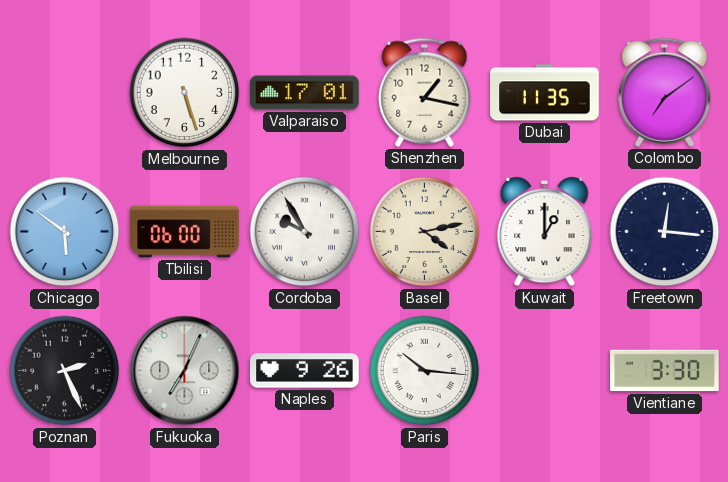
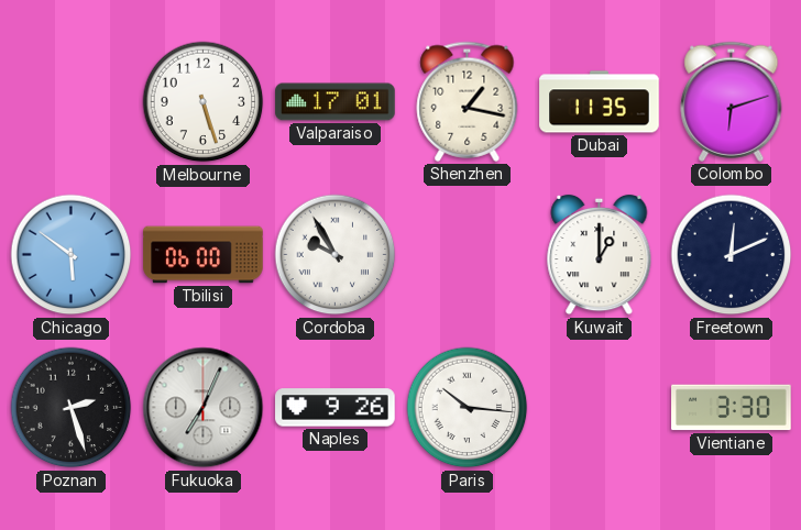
Colombo: 7:09 -> 6:12 (732, 101)
Basel: 4:13 -> none (425, 232)
Freetown: 12:16 -> 12:11 (732, 255)
Poznan: 2:26 -> 2:27 (72, 408)
